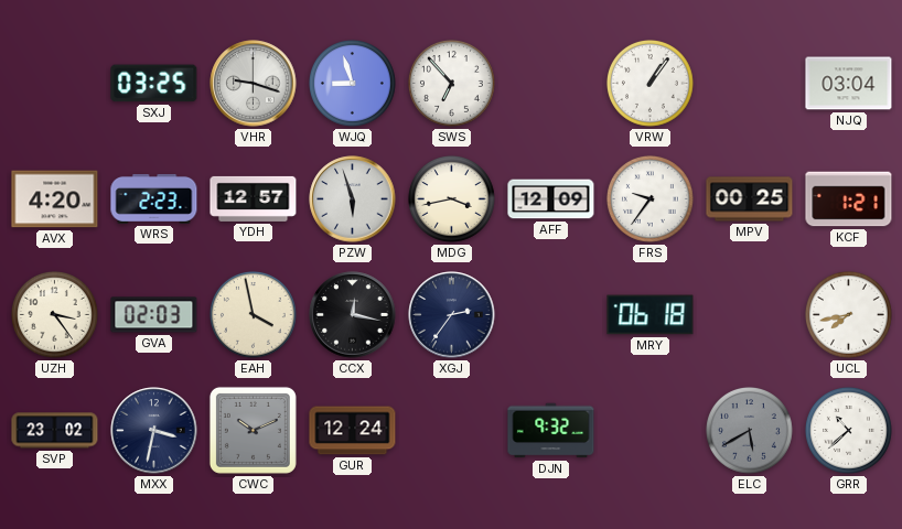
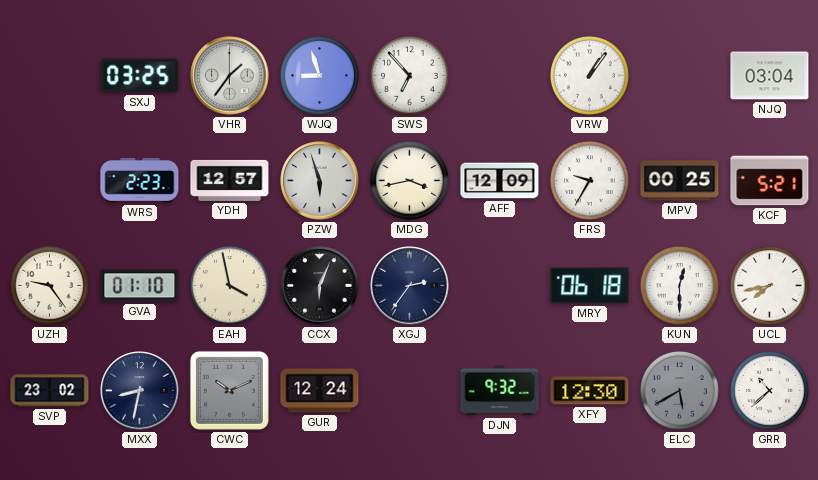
VHR: 9:18 -> 1:36 (230, 76)
AVX: 4:20 -> none (55, 199)
FRS: 9:36 -> 9:35 (589, 180)
KCF: 1:21 -> 5:21 (770, 181)
UZH: 3:24 -> 9:24 (49, 285)
GVA: 02:03 -> 01:10 (140, 286)
CCX: 12:17 -> 6:04 (320, 286)
KUN: none -> 12:30 (679, 285)
MXX: 3:32 -> 8:32 (140, 391)
XFY: none -> 12:30 (590, 391)
